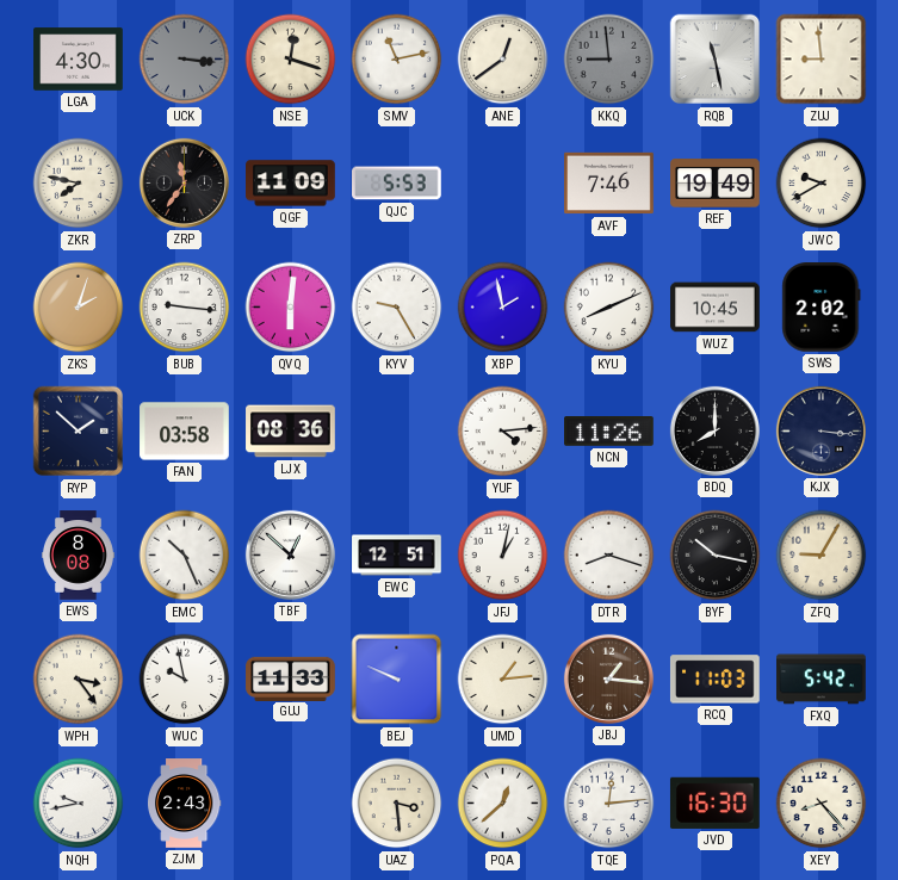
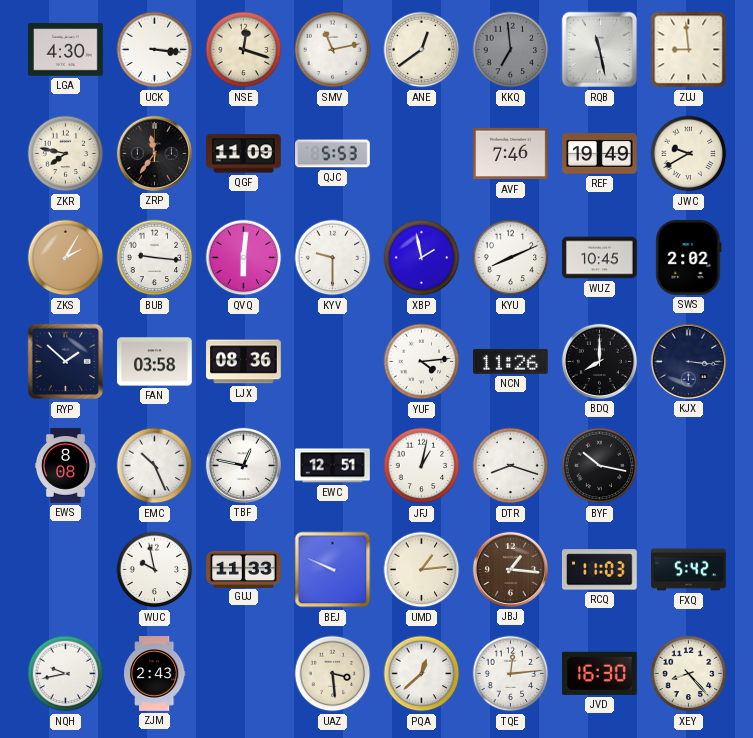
UCK dial: grey -> white (155, 50)
KKQ: 8:59 -> 6:59 (511, 50)
ZKS: 2:03 -> 2:05 (66, 258)
KYV: 9:25 -> 9:30 (333, 258)
TBF: 12:52 -> 12:47 (243, 465)
ZFQ: 9:05 -> none (822, 556)
WPH: 3:24 -> none (79, 680)
